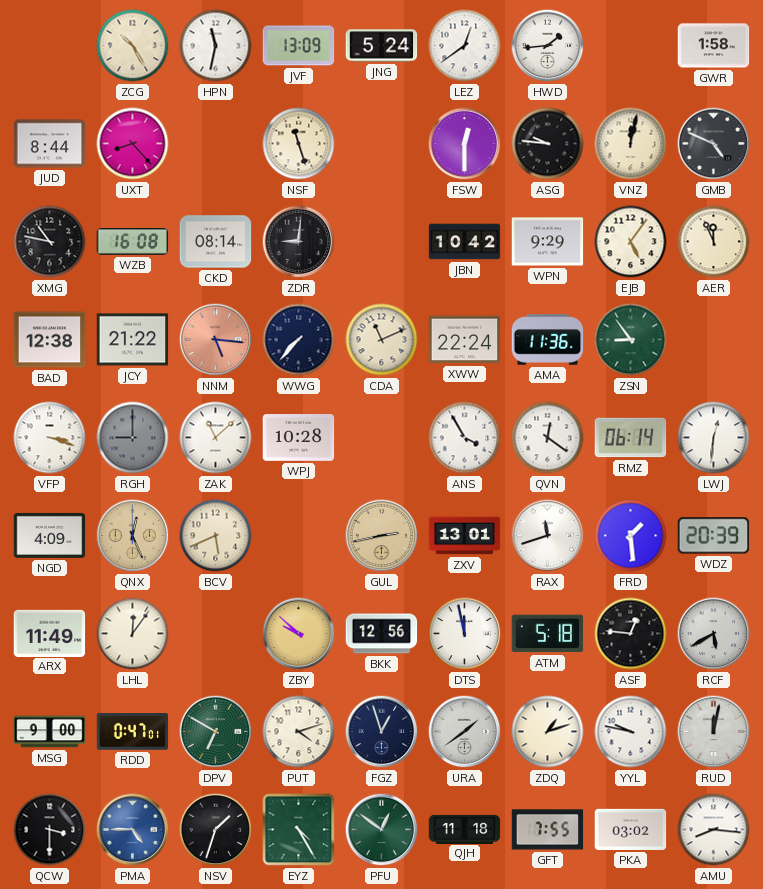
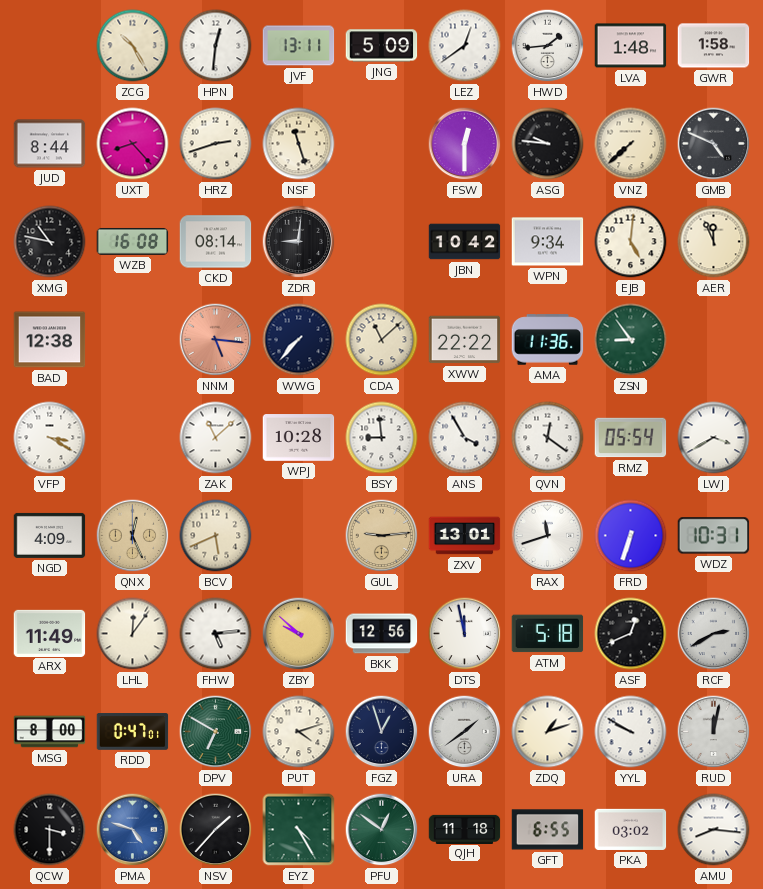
HPN: 11:32 -> 12:31 (216, 46)
JVF: 13:09 -> 13:11 (299, 46)
JNG: 5:24 -> 5:09 (382, 46)
LVA: none -> 1:48 (631, 46)
HRZ: none -> 2:42 (216, 144)
VNZ: 12:02 -> 7:38 (631, 144)
WPN: 9:29 -> 9:34 (548, 242)
EJB: 5:06 -> 5:01 (631, 242)
JCY: 21:22 -> none (133, 340)
CDA: 11:11 -> 11:08 (382, 340)
XWW: 22:24 -> 22:22 (465, 340)
VFP: 3:18 -> 3:20 (50, 438)
RGH: 9:00 -> none (133, 438)
BSY: none -> 8:59 (382, 438)
RMZ: 06:14 -> 05:54 (631, 438)
LWJ: 12:31 -> 3:40 (714, 438)
GUL: 2:43 -> 9:14 (382, 536)
FRD: 1:29 -> 6:33 (631, 536)
WDZ: 20:39 -> 10:31 (714, 536)
FHW: none -> 5:14 (216, 634)
ASF: 12:46 -> 12:41 (631, 634)
RCF: 5:40 -> 2:40 (714, 634)
MSG: 9:00 -> 8:00 (50, 732)
YYL: 9:47 -> 9:50 (631, 732)
PMA: 4:45 -> 4:48 (133, 830)
NSV: 1:33 -> 1:37 (216, 830)
GFT: 7:55 -> 6:55 (548, 830)
